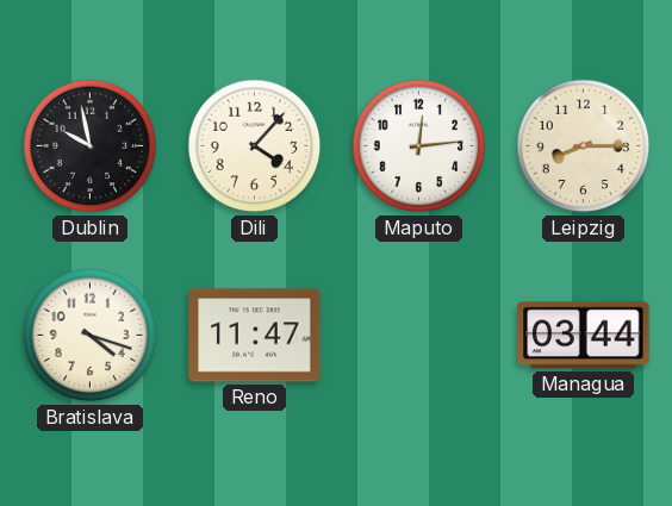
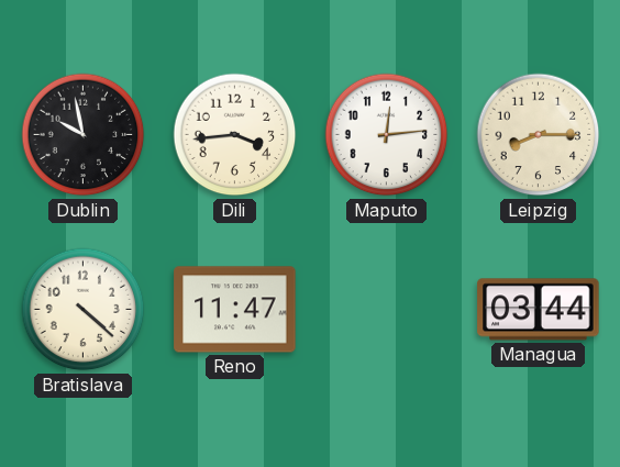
Dili: 4:07 -> 3:44 (235, 135)
Bratislava: 4:18 -> 4:22 (84, 310)
